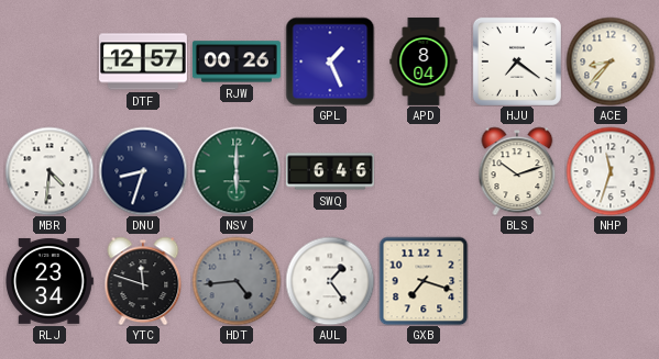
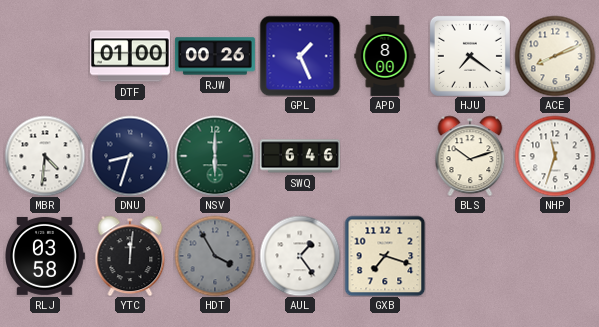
DTF: 12:57 -> 01:00 (130, 56)
APD: 8:04 -> 8:00 (385, 56)
ACE: 8:37 -> 8:11 (555, 56)
RLJ: 23:34 -> 03:58 (45, 256)
YTC: 11:48 -> 12:01 (130, 256)
HDT: 4:44 -> 3:55 (215, 256)
